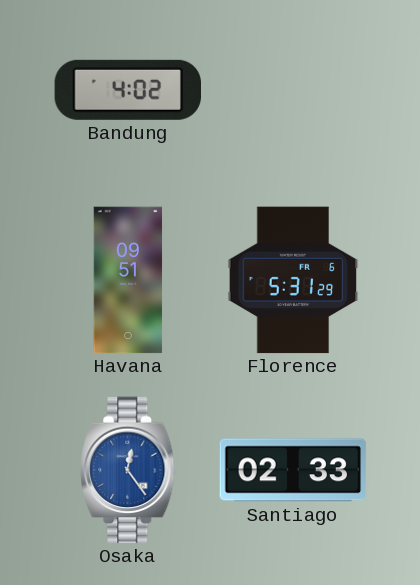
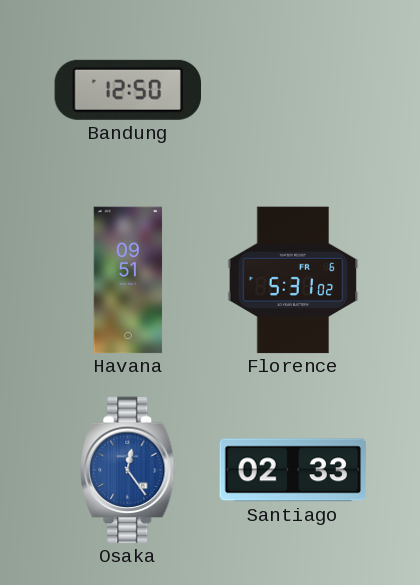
Bandung: 4:02 -> 12:50 (128, 90)
Florence: 5:31:29 -> 5:31:02 (293, 280)
